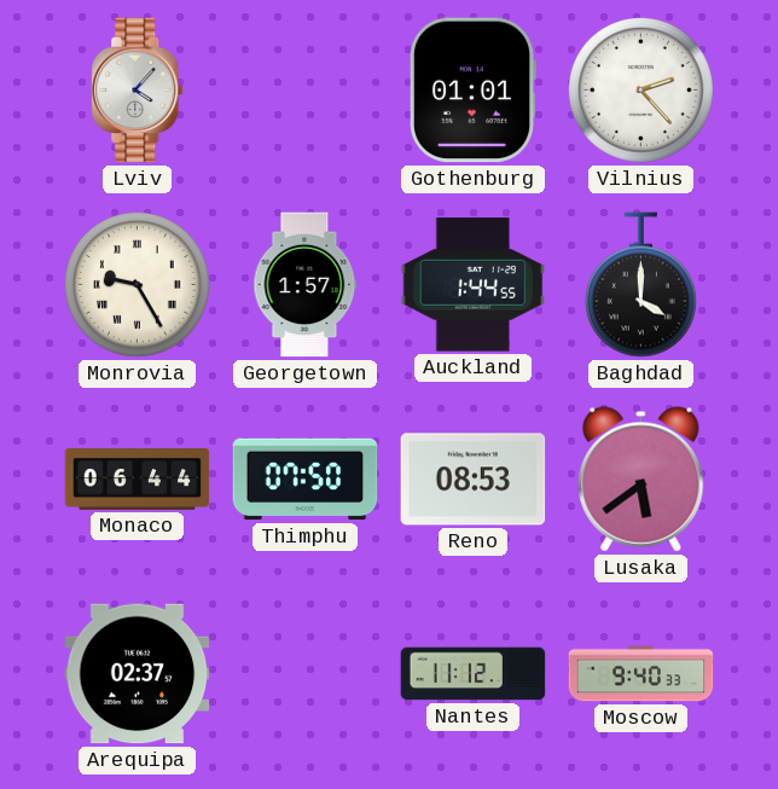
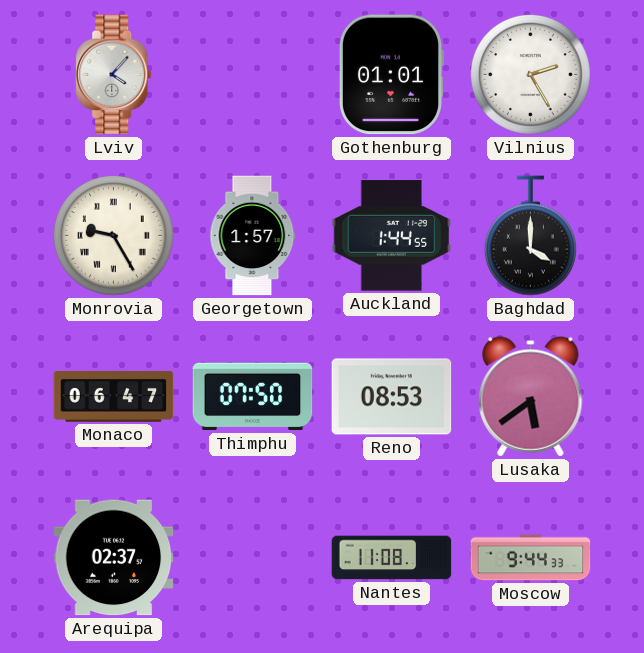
Vilnius: 2:23 -> 2:25 (530, 74)
Monaco: 06:44 -> 06:47 (114, 397)
Nantes: 11:12 -> 11:08 (392, 558)
Moscow: 9:40 -> 9:44 (531, 558)
